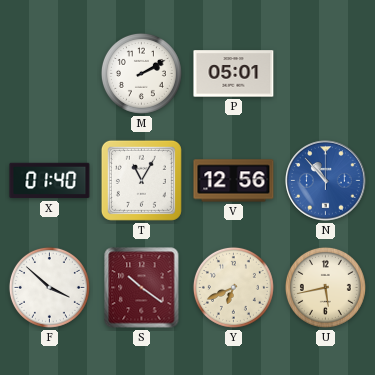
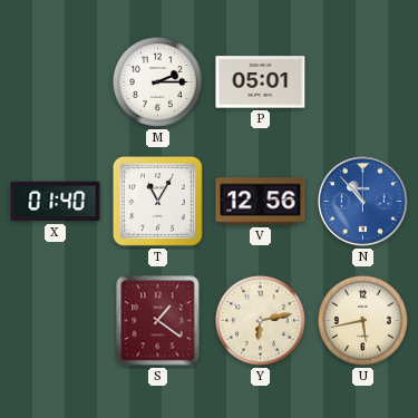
M: 2:10 -> 2:15 (157, 81)
F: 3:52 -> none (49, 287)
S: 10:21 -> 1:21 (158, 321)
Y: 6:41 -> 6:13 (260, 320)
